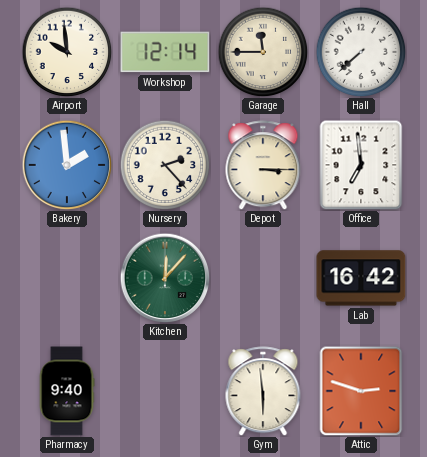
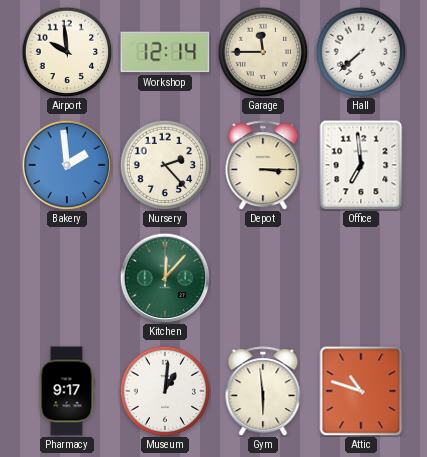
Lab: 16:42 -> none (361, 278)
Pharmacy: 9:40 -> 9:17 (67, 391)
Museum: none -> 1:01 (165, 391)
Attic: 2:48 -> 10:48 (361, 391)
